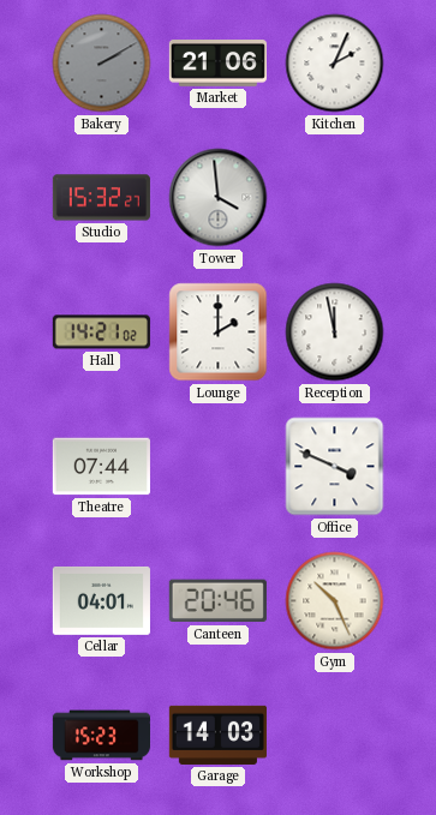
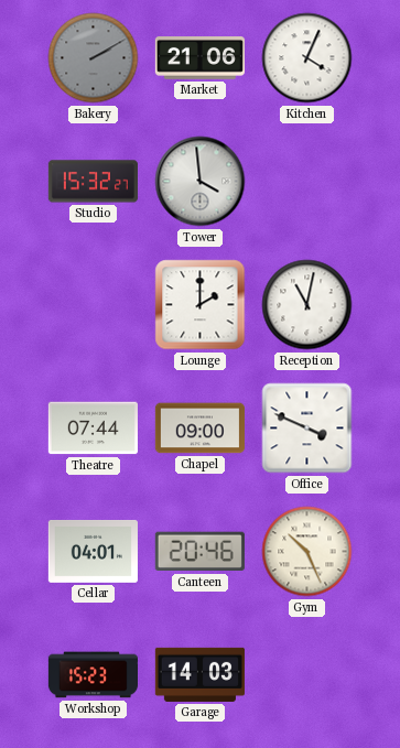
Kitchen: 2:04 -> 4:04 (307, 58)
Hall: 14:21 -> none (101, 332)
Reception: 11:58 -> 11:02 (307, 305)
Chapel: none -> 09:00 (199, 429)
